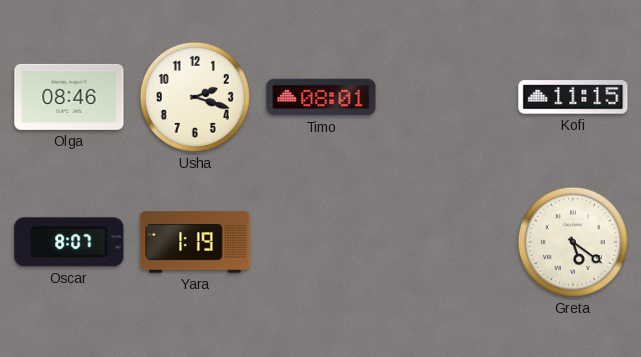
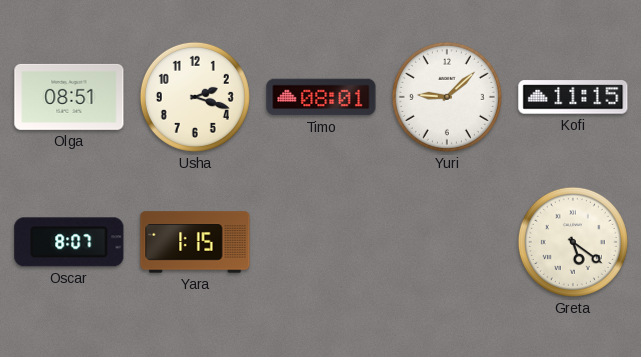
Olga: 08:46 -> 08:51 (69, 97)
Yuri: none -> 9:08 (447, 97)
Yara: 1:19 -> 1:15 (195, 242)
